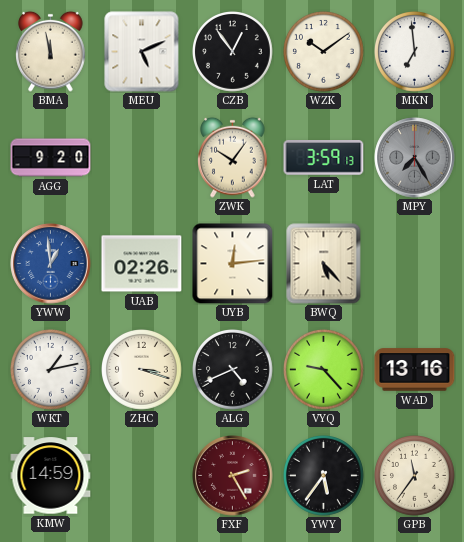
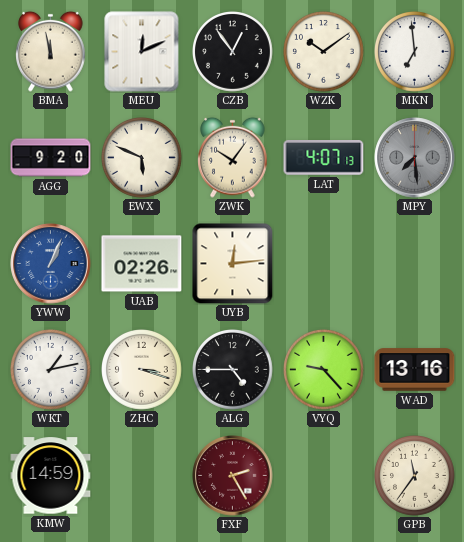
MEU: 5:11 -> 12:11 (142, 52)
EWX: none -> 5:49 (142, 158)
LAT: 3:59 -> 4:07 (324, 158)
MPY: 7:25 -> 7:29 (415, 158)
YWW: 12:59 -> 1:04 (51, 264)
BWQ: 5:23 -> none (324, 264)
ALG: 4:41 -> 4:45 (233, 370)
YWY: 5:36 -> none (324, 476)
